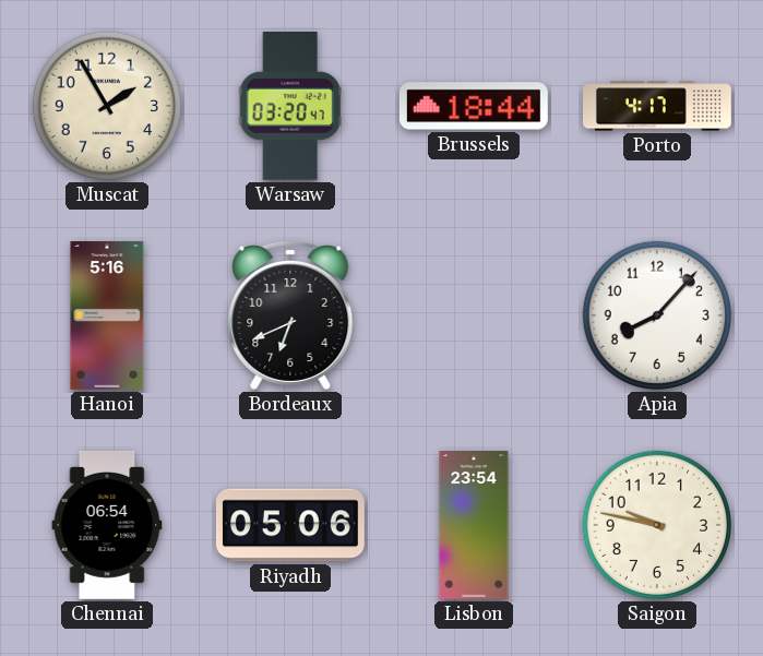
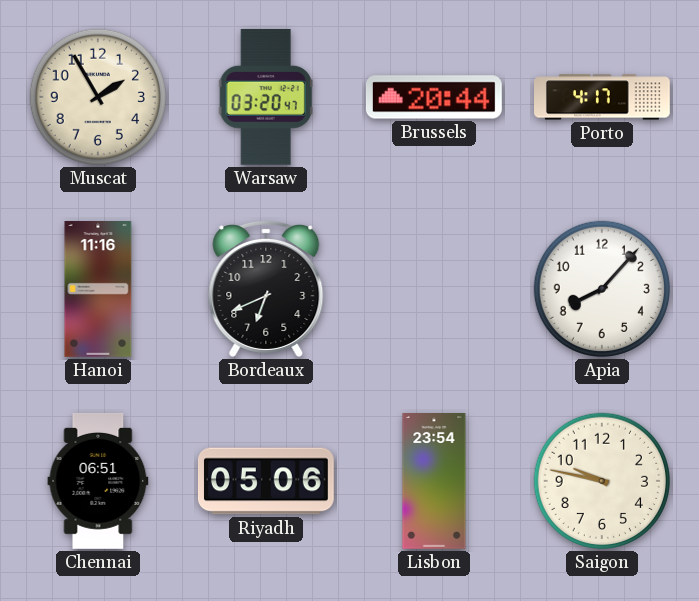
Brussels: 18:44 -> 20:44 (434, 97)
Hanoi: 5:16 -> 11:16 (98, 290)
Chennai: 06:54 -> 06:51 (98, 481)
